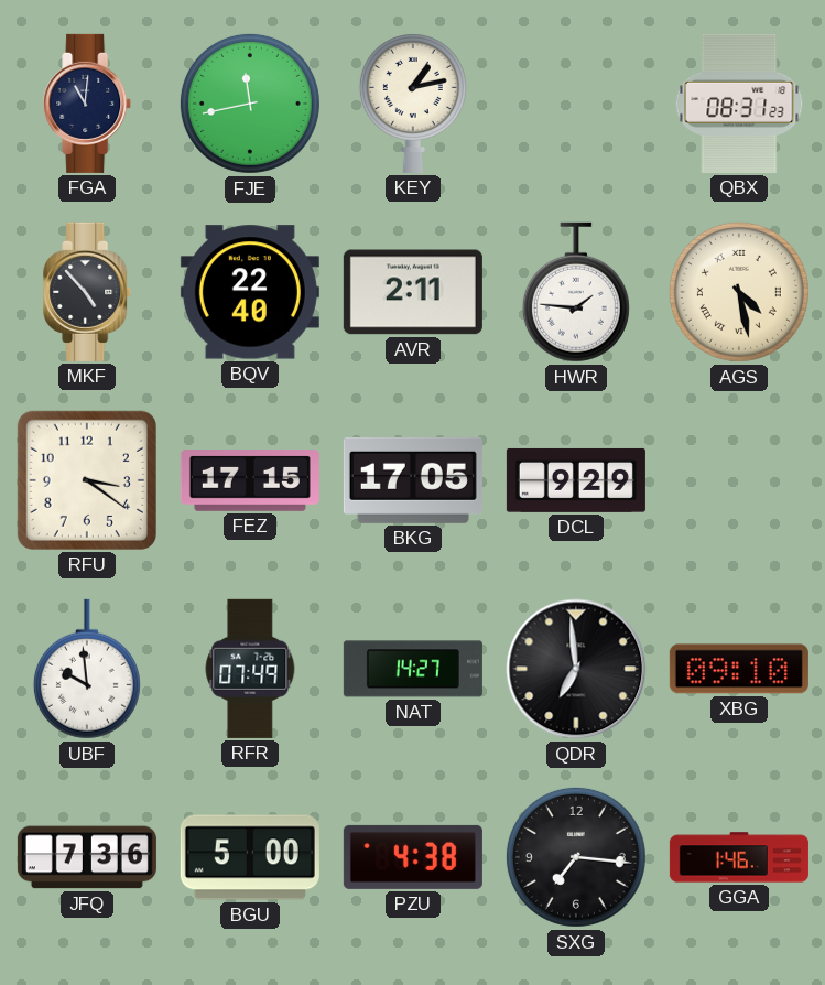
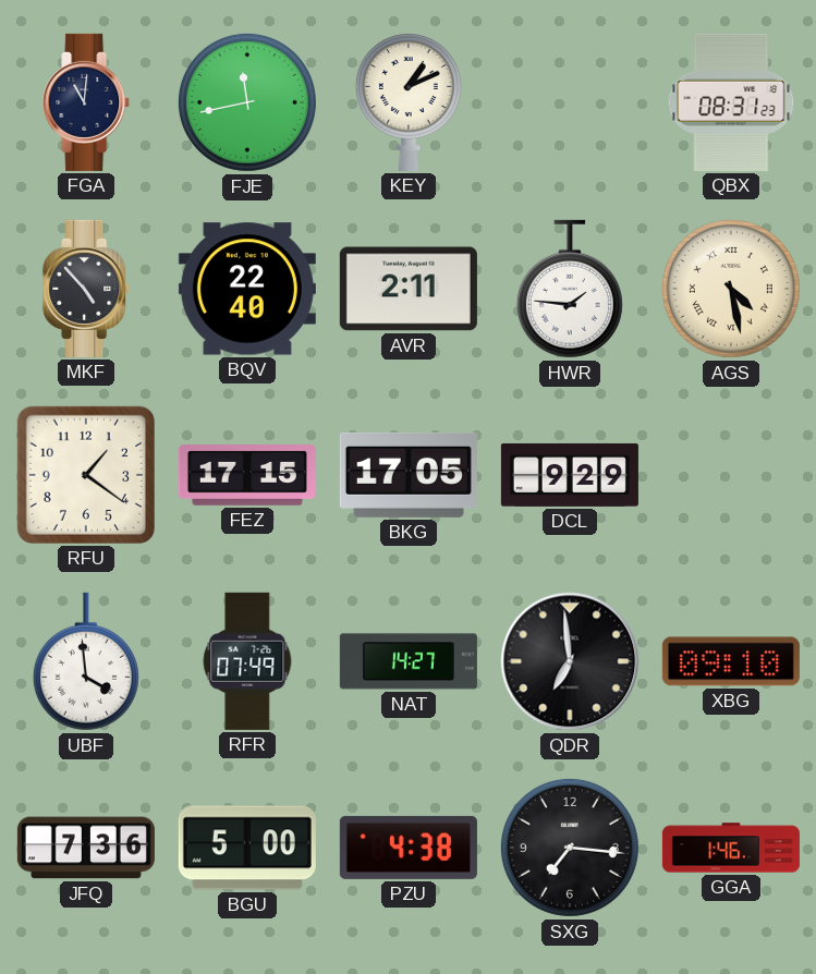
KEY: 1:13 -> 1:11 (409, 102)
RFU: 3:21 -> 1:21 (86, 475)
UBF: 9:59 -> 3:59 (86, 661)
